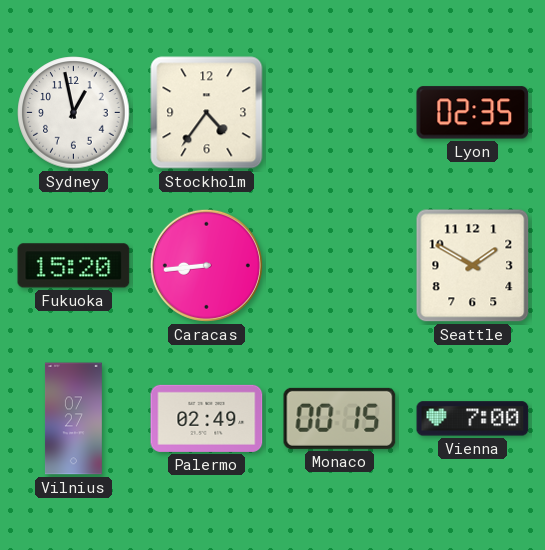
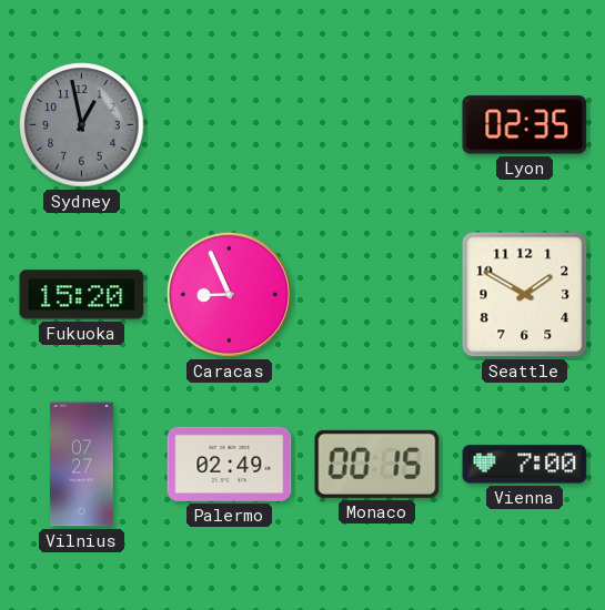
Sydney dial: white -> grey (82, 125)
Stockholm: 4:36 -> none (207, 113)
Caracas: 8:44 -> 8:56 (229, 294)
